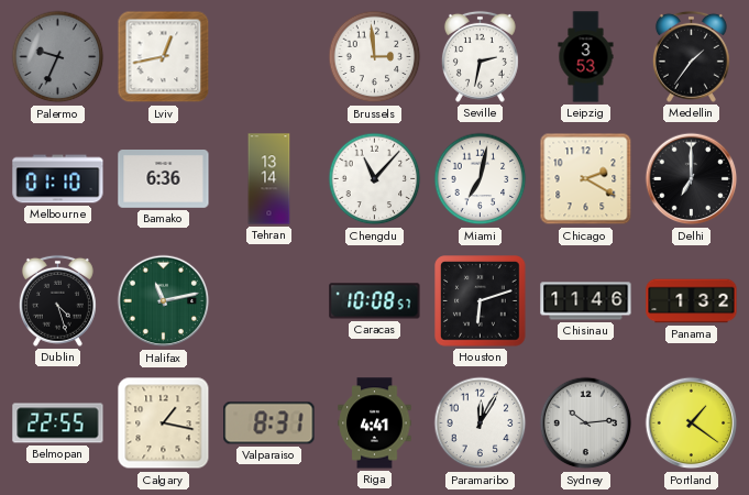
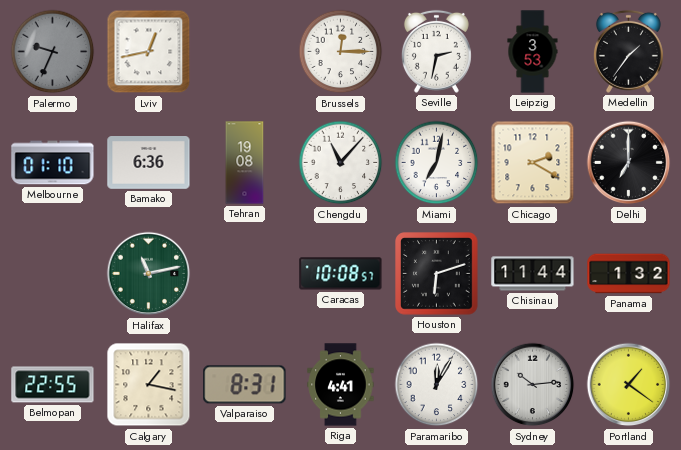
Brussels: 2:59 -> 12:15 (341, 52)
Tehran: 13:14 -> 19:08 (245, 163)
Dublin: 4:27 -> none (57, 300)
Chisinau: 11:46 -> 11:44 (533, 274)
